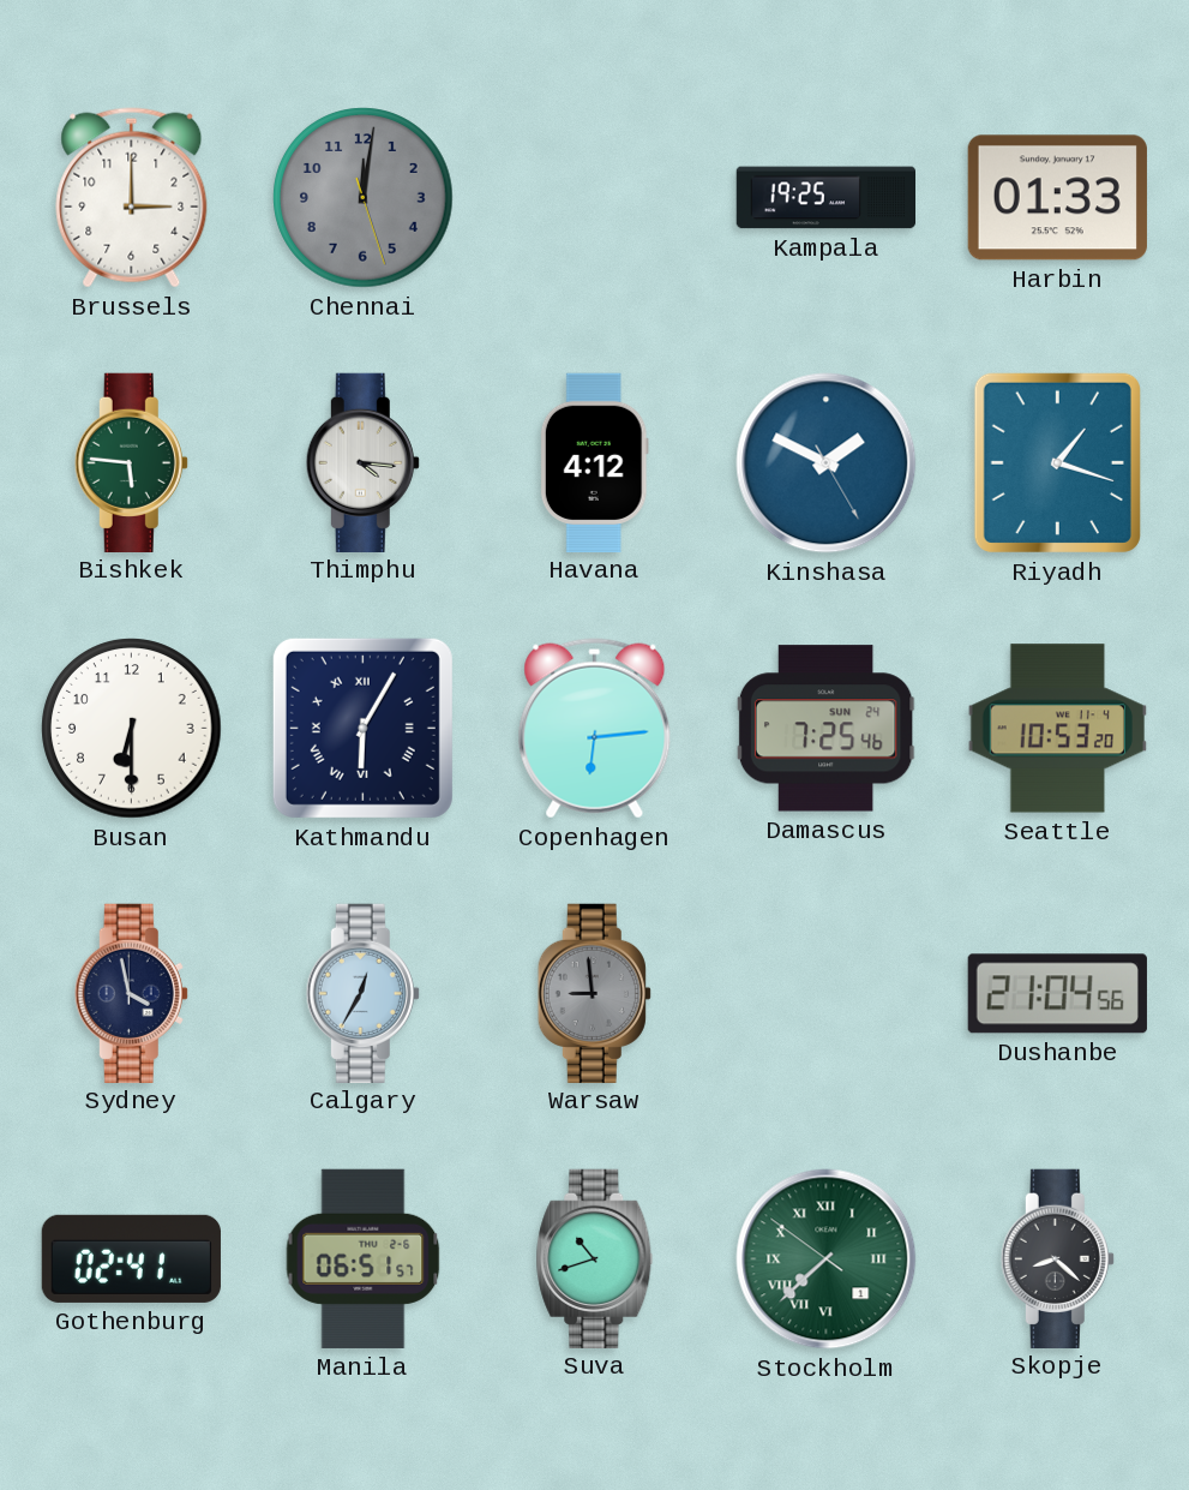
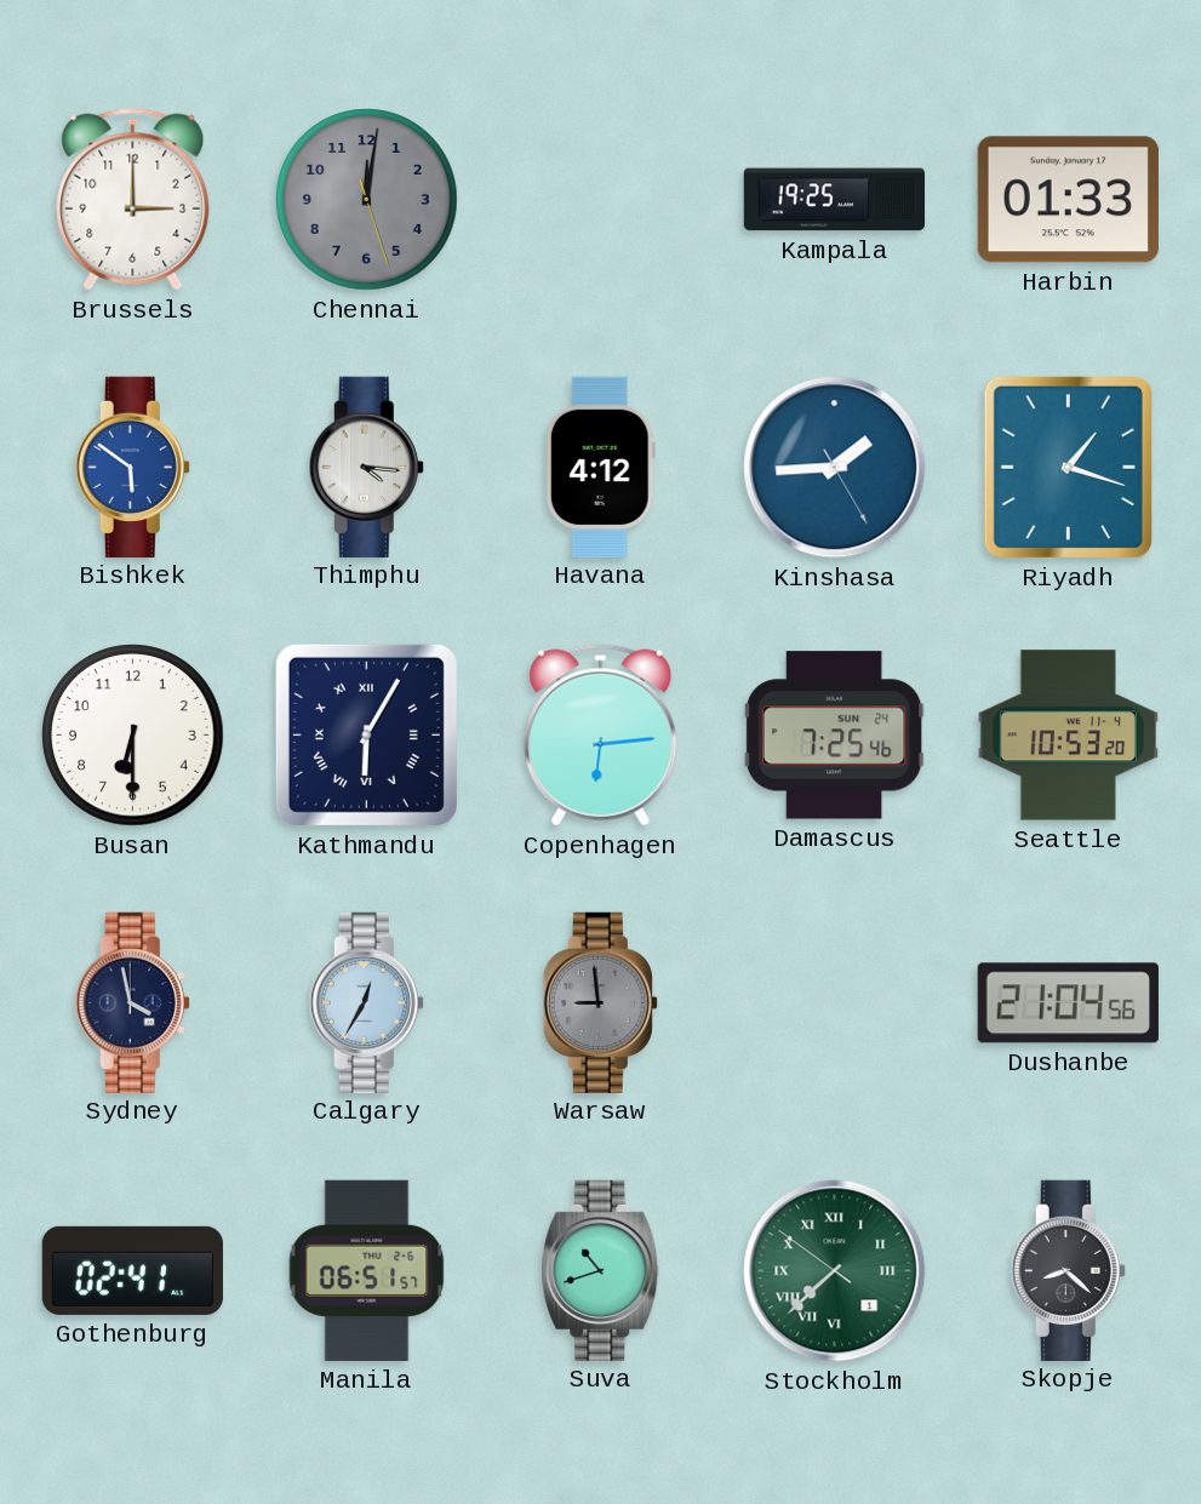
Bishkek: 5:46 -> 5:51 (132, 467)
Bishkek dial: green -> blue (132, 467)
Kinshasa: 1:49 -> 1:44 (835, 468)
